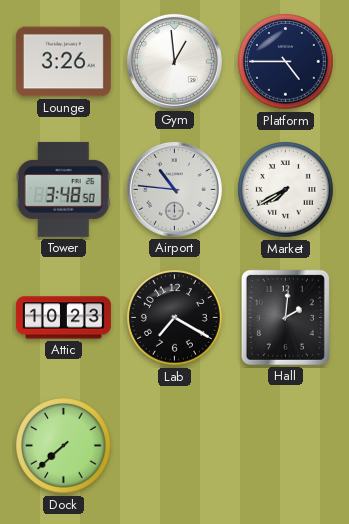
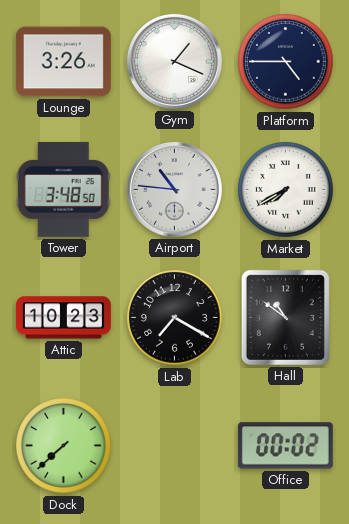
Gym: 12:59 -> 1:19 (174, 61)
Hall: 2:01 -> 10:51 (285, 317)
Office: none -> 00:02 (285, 446)
